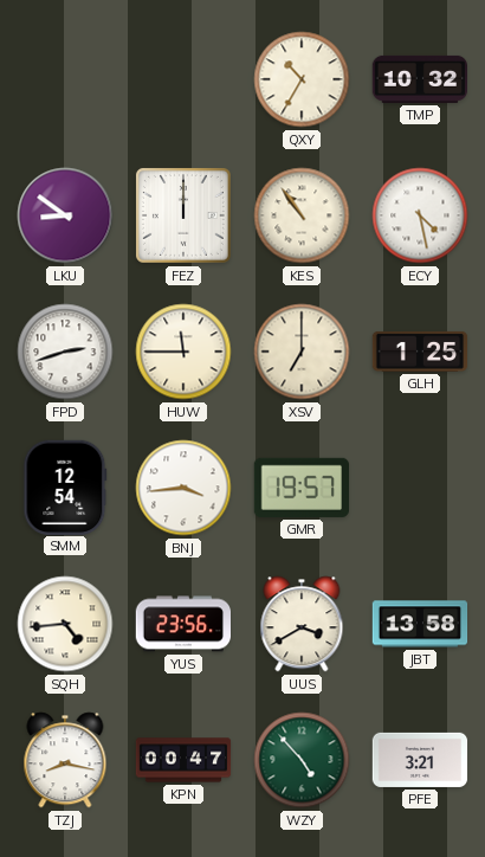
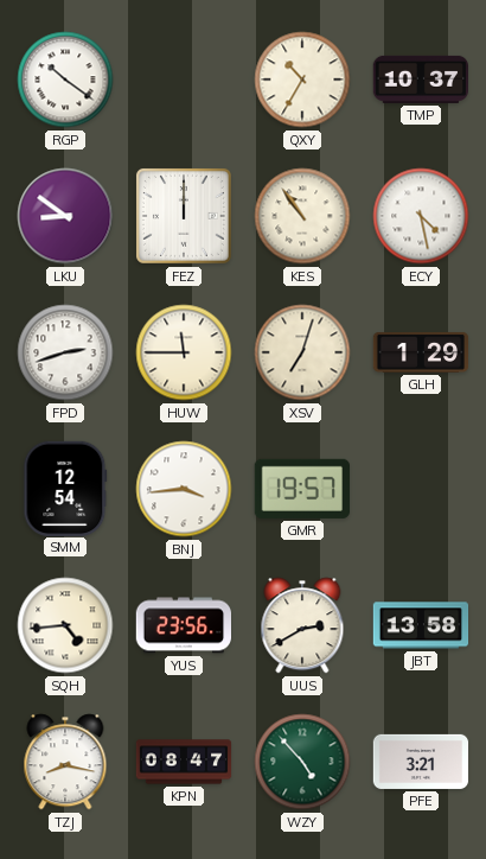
RGP: none -> 10:21 (65, 79)
TMP: 10:32 -> 10:37 (421, 79)
XSV: 7:00 -> 7:03 (302, 352)
GLH: 1:25 -> 1:29 (421, 352)
UUS: 3:40 -> 2:40 (302, 625)
KPN: 00:47 -> 08:47 (184, 762)
